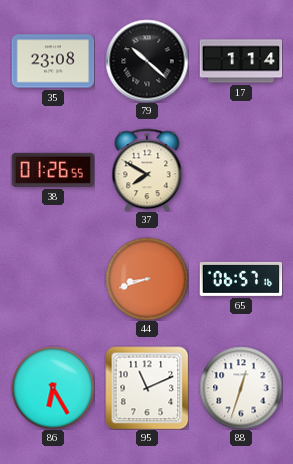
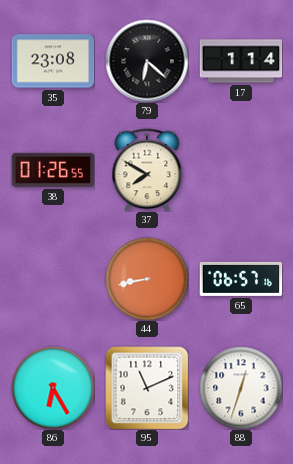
79: 10:22 -> 6:22 (147, 61)
44: 8:42 -> 8:43 (147, 279)
